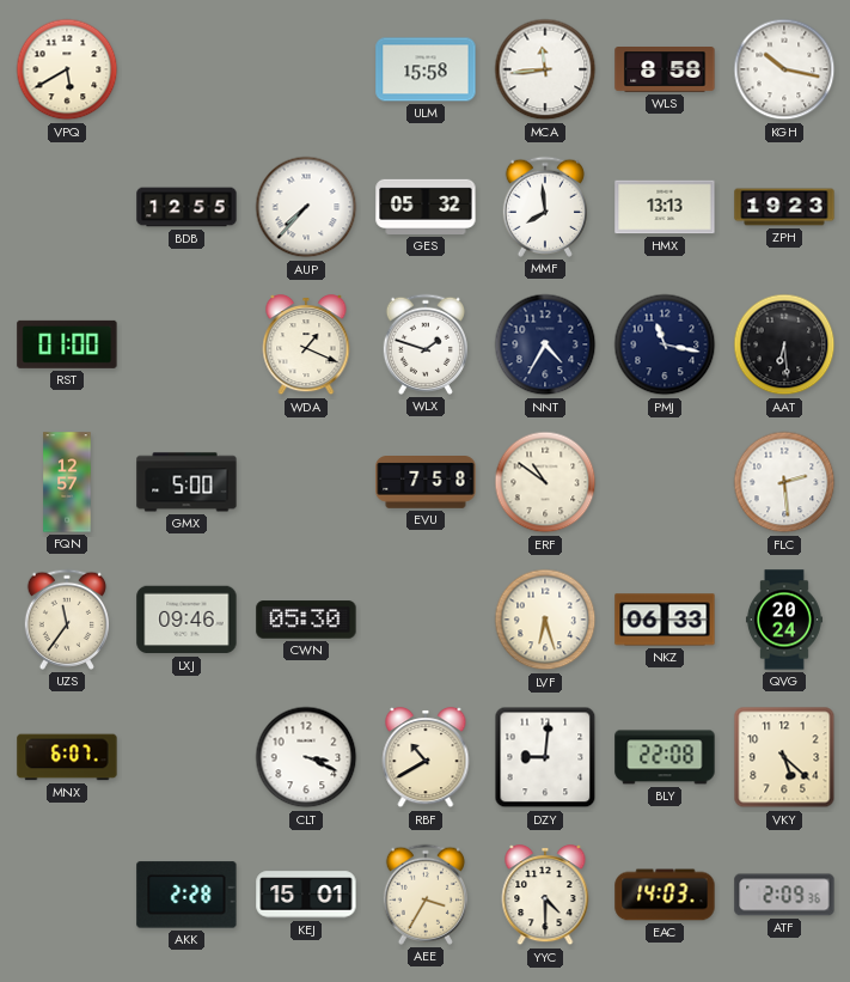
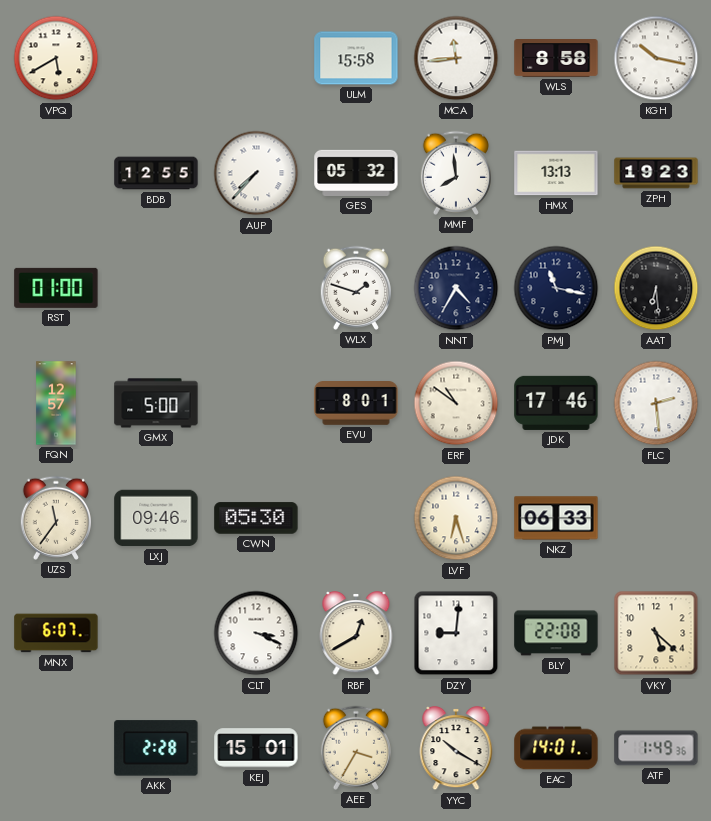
WDA: 1:19 -> none (306, 346)
EVU: 7:58 -> 8:01 (356, 404)
JDK: none -> 17:46 (556, 403)
QVG: 20:24 -> none (784, 620)
RBF: 10:40 -> 12:40 (356, 634)
YYC: 4:30 -> 10:20 (456, 749)
EAC: 14:03 -> 14:01 (556, 748)
ATF: 2:09 -> 1:49 (656, 748)
